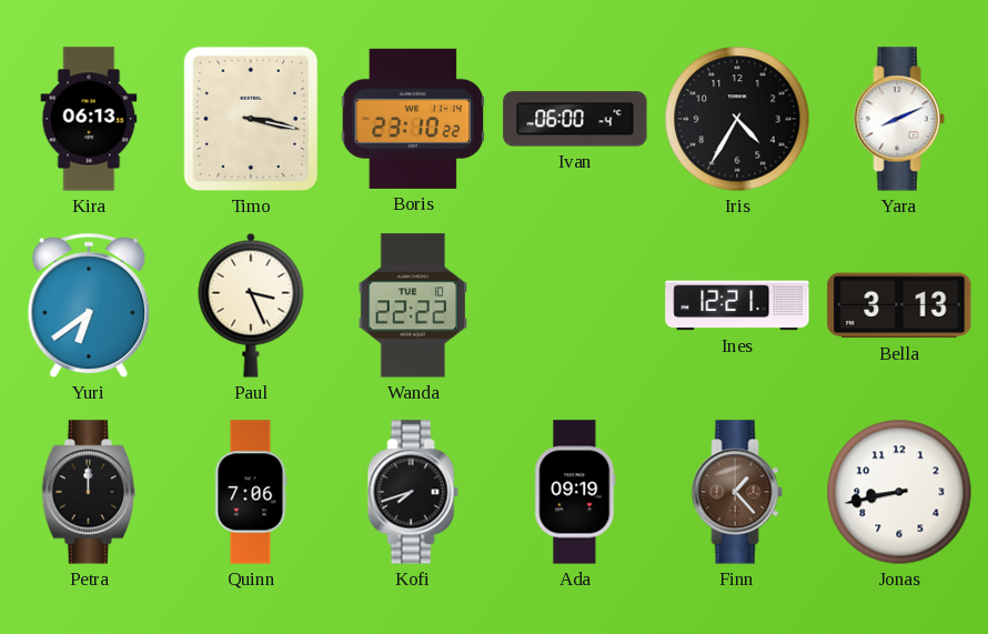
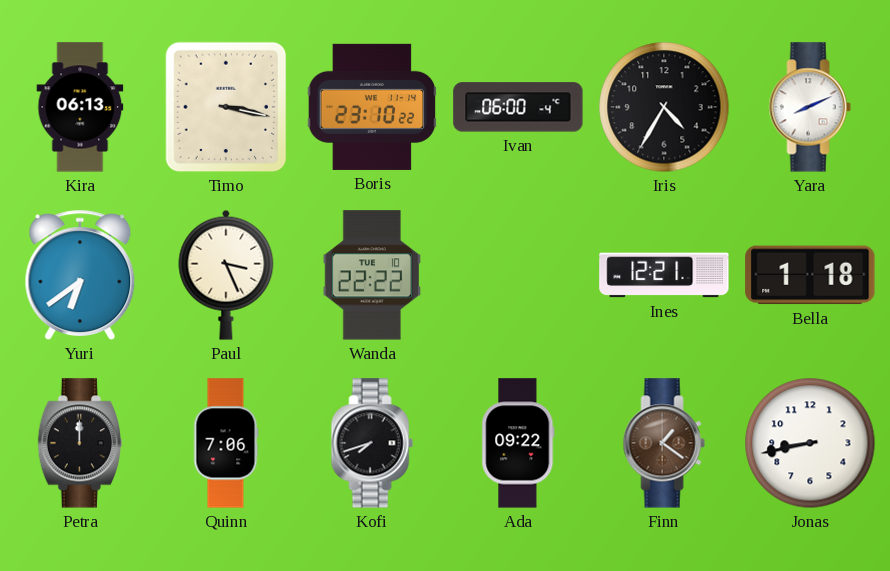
Bella: 3:13 -> 1:18 (810, 275)
Ada: 09:19 -> 09:22 (518, 443)
Finn: 1:23 -> 1:21 (664, 443)
